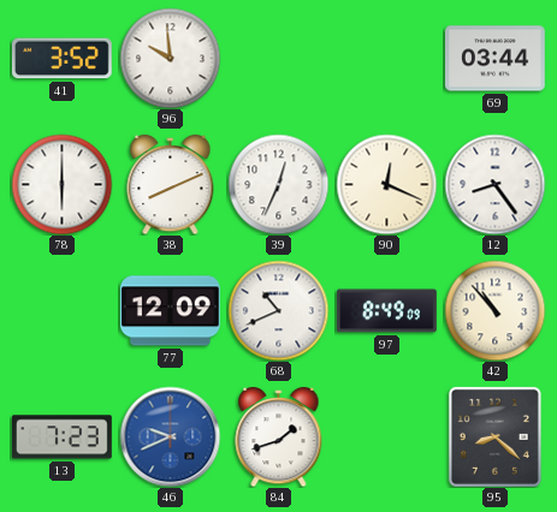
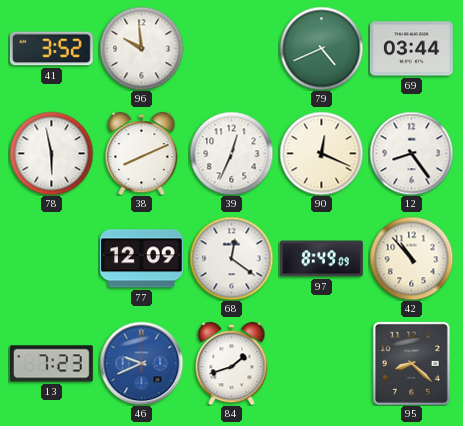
79: none -> 4:41 (321, 48)
78: 6:00 -> 5:58 (51, 153)
68: 10:41 -> 12:21 (231, 258)
